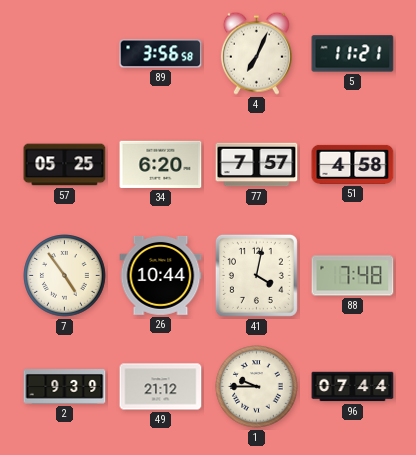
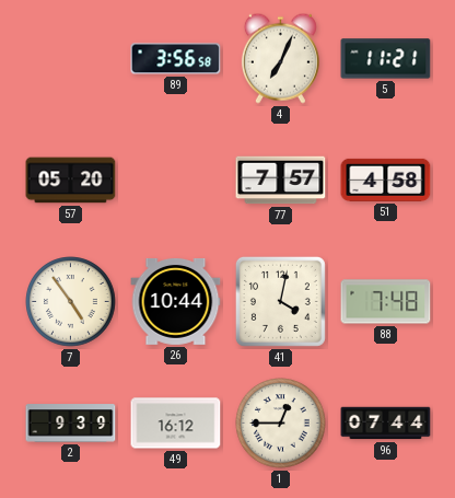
57: 05:25 -> 05:20 (71, 181)
34: 6:20 -> none (161, 164)
49: 21:12 -> 16:12 (176, 424)
1: 9:45 -> 12:45 (281, 424)
